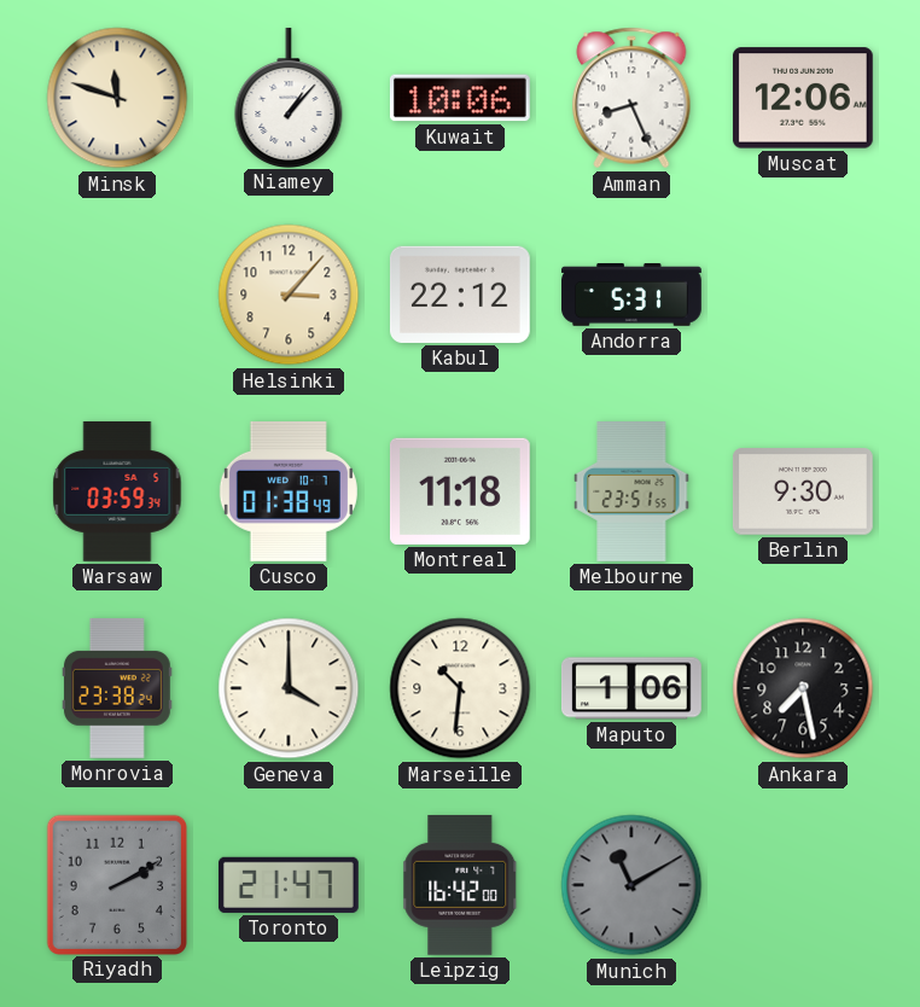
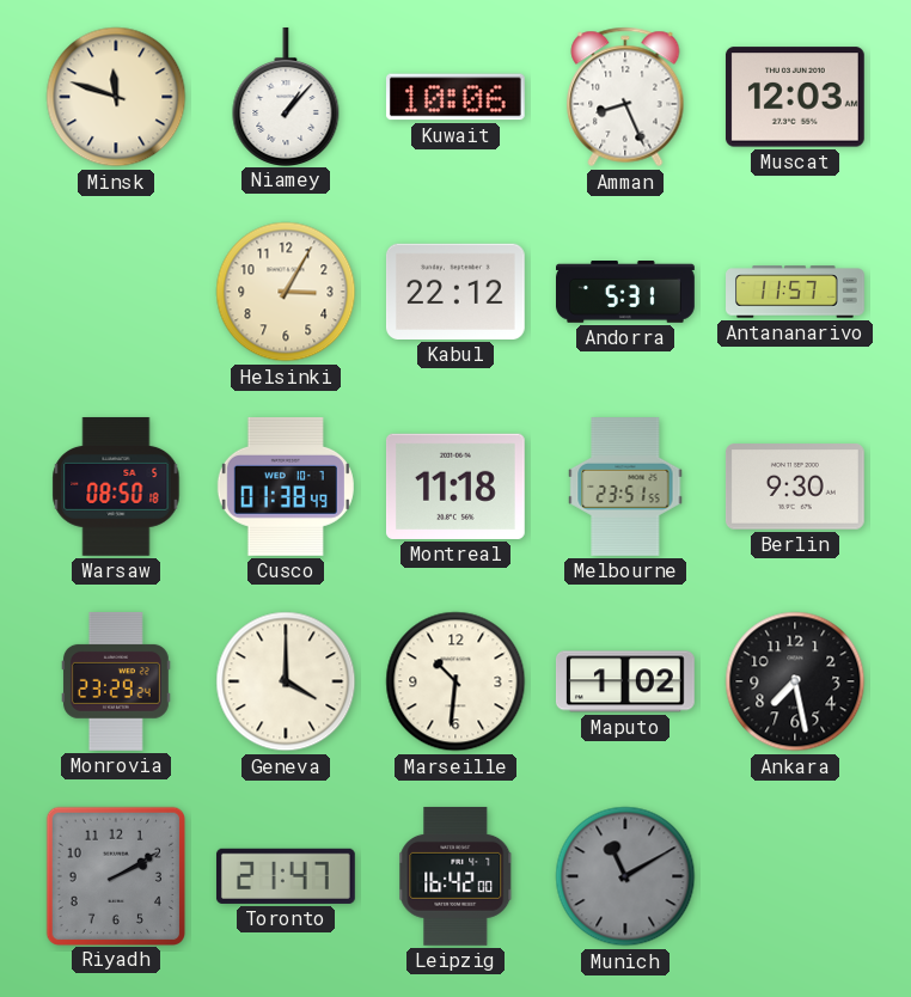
Muscat: 12:06 -> 12:03 (795, 97)
Helsinki: 3:07 -> 3:05 (286, 292)
Antananarivo: none -> 11:57 (796, 292)
Warsaw: 03:59 -> 08:50 (116, 487)
Monrovia: 23:38 -> 23:29 (116, 681)
Maputo: 1:06 -> 1:02 (625, 681)
